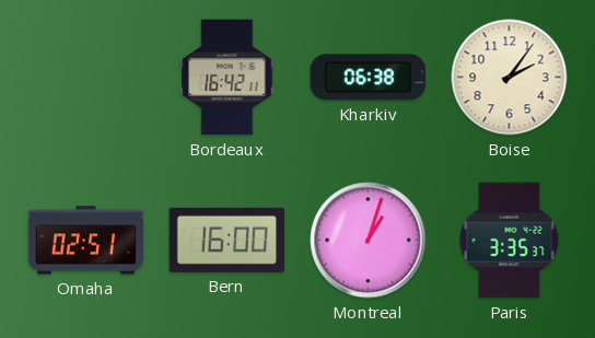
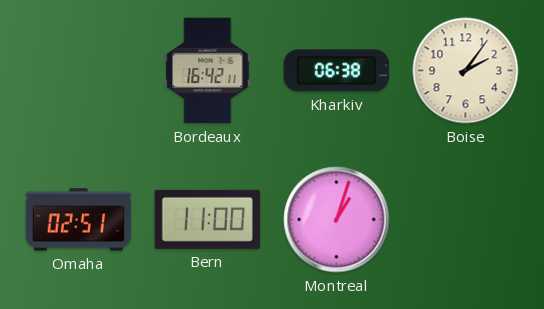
Bern: 16:00 -> 11:00 (208, 219)
Paris: 3:35 -> none (510, 241)
